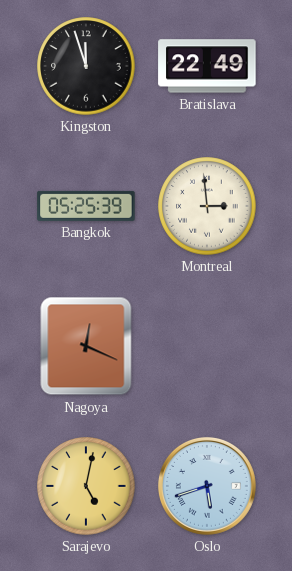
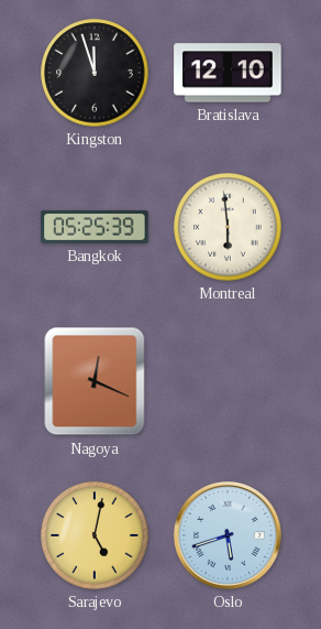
Bratislava: 22:49 -> 12:10 (228, 73)
Montreal: 2:59 -> 5:59 (228, 227)
